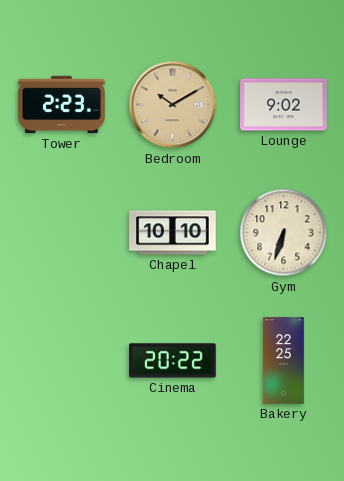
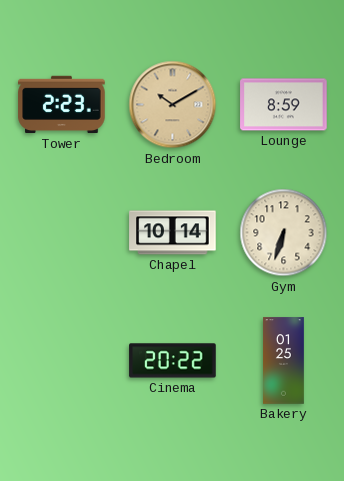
Lounge: 9:02 -> 8:59 (284, 105)
Chapel: 10:10 -> 10:14 (173, 233)
Bakery: 22:25 -> 01:25 (284, 361)
